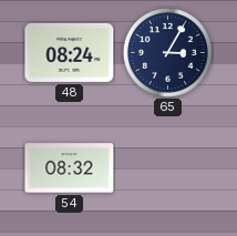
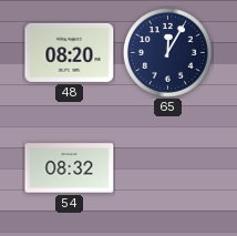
48: 08:24 -> 08:20 (70, 52)
65: 3:05 -> 12:05 (167, 52)
